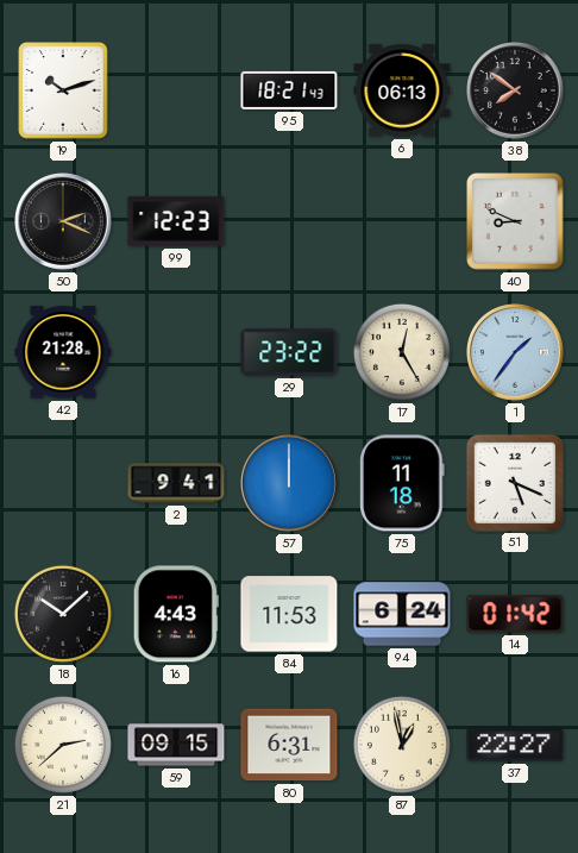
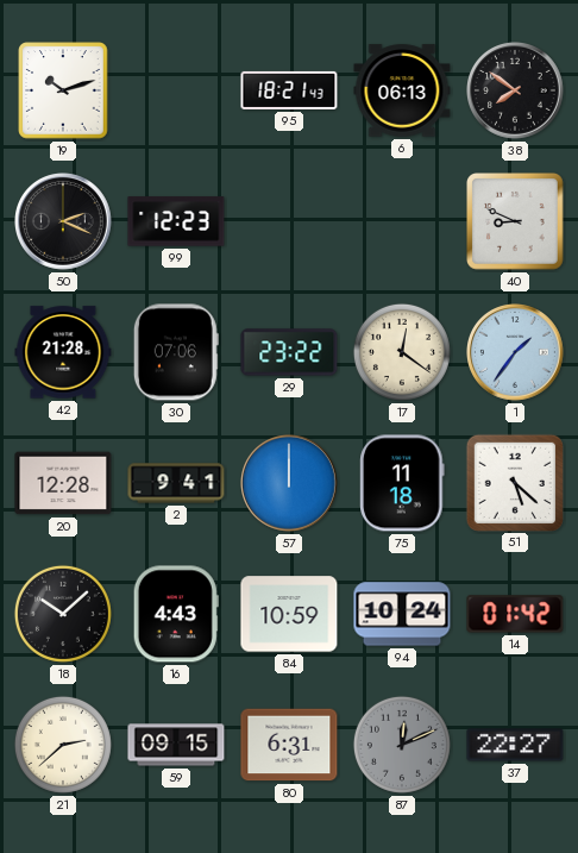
30: none -> 07:06 (176, 352)
17: 12:25 -> 12:21 (402, 352)
20: none -> 12:28 (63, 483)
51: 5:19 -> 5:22 (514, 482)
84: 11:53 -> 10:59 (289, 614)
94: 6:24 -> 10:24 (402, 614)
87: 12:58 -> 12:11 (402, 745)
87 dial: cream -> grey (402, 745)
